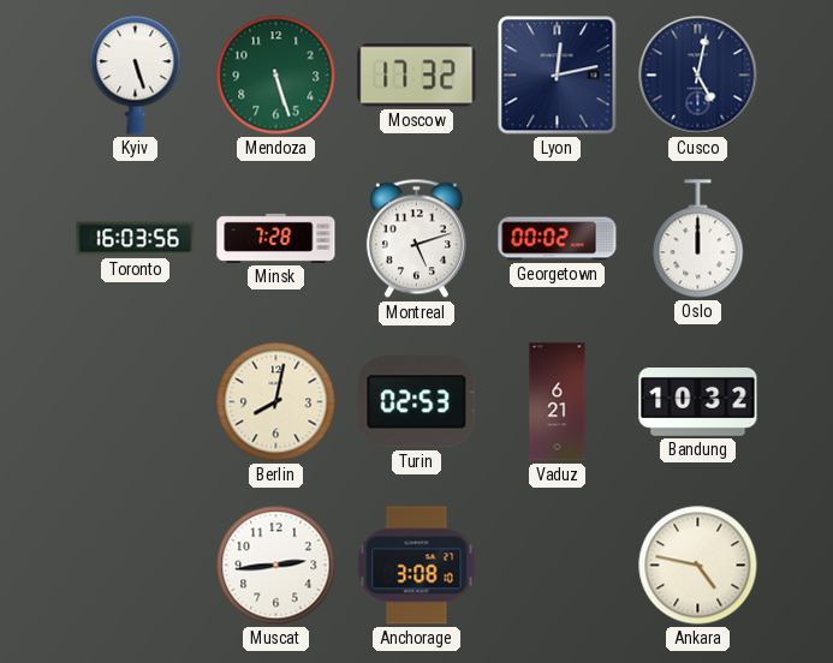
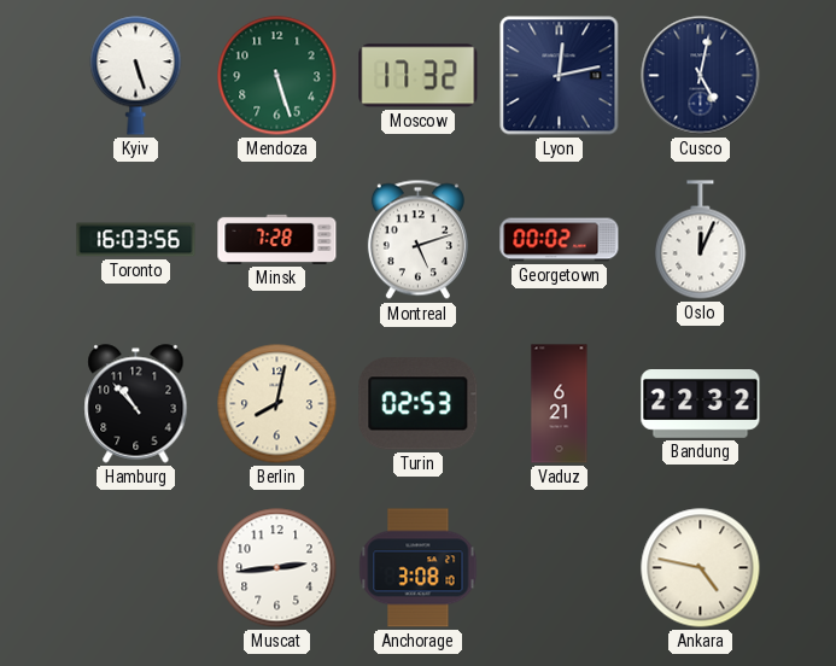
Oslo: 12:00 -> 12:04 (701, 240)
Hamburg: none -> 10:53 (136, 404)
Bandung: 10:32 -> 22:32 (701, 404)
